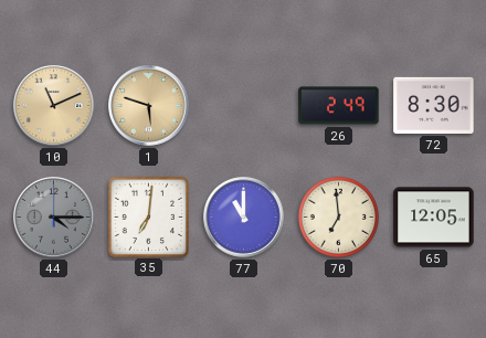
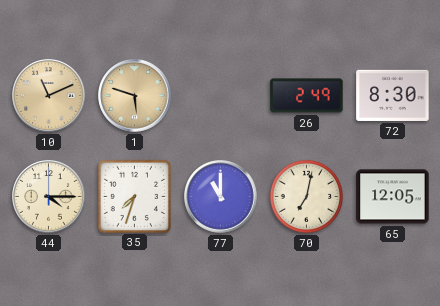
44 dial: grey -> cream (49, 197)
35: 7:01 -> 7:33 (134, 196)
70: 6:59 -> 7:02 (306, 196)
